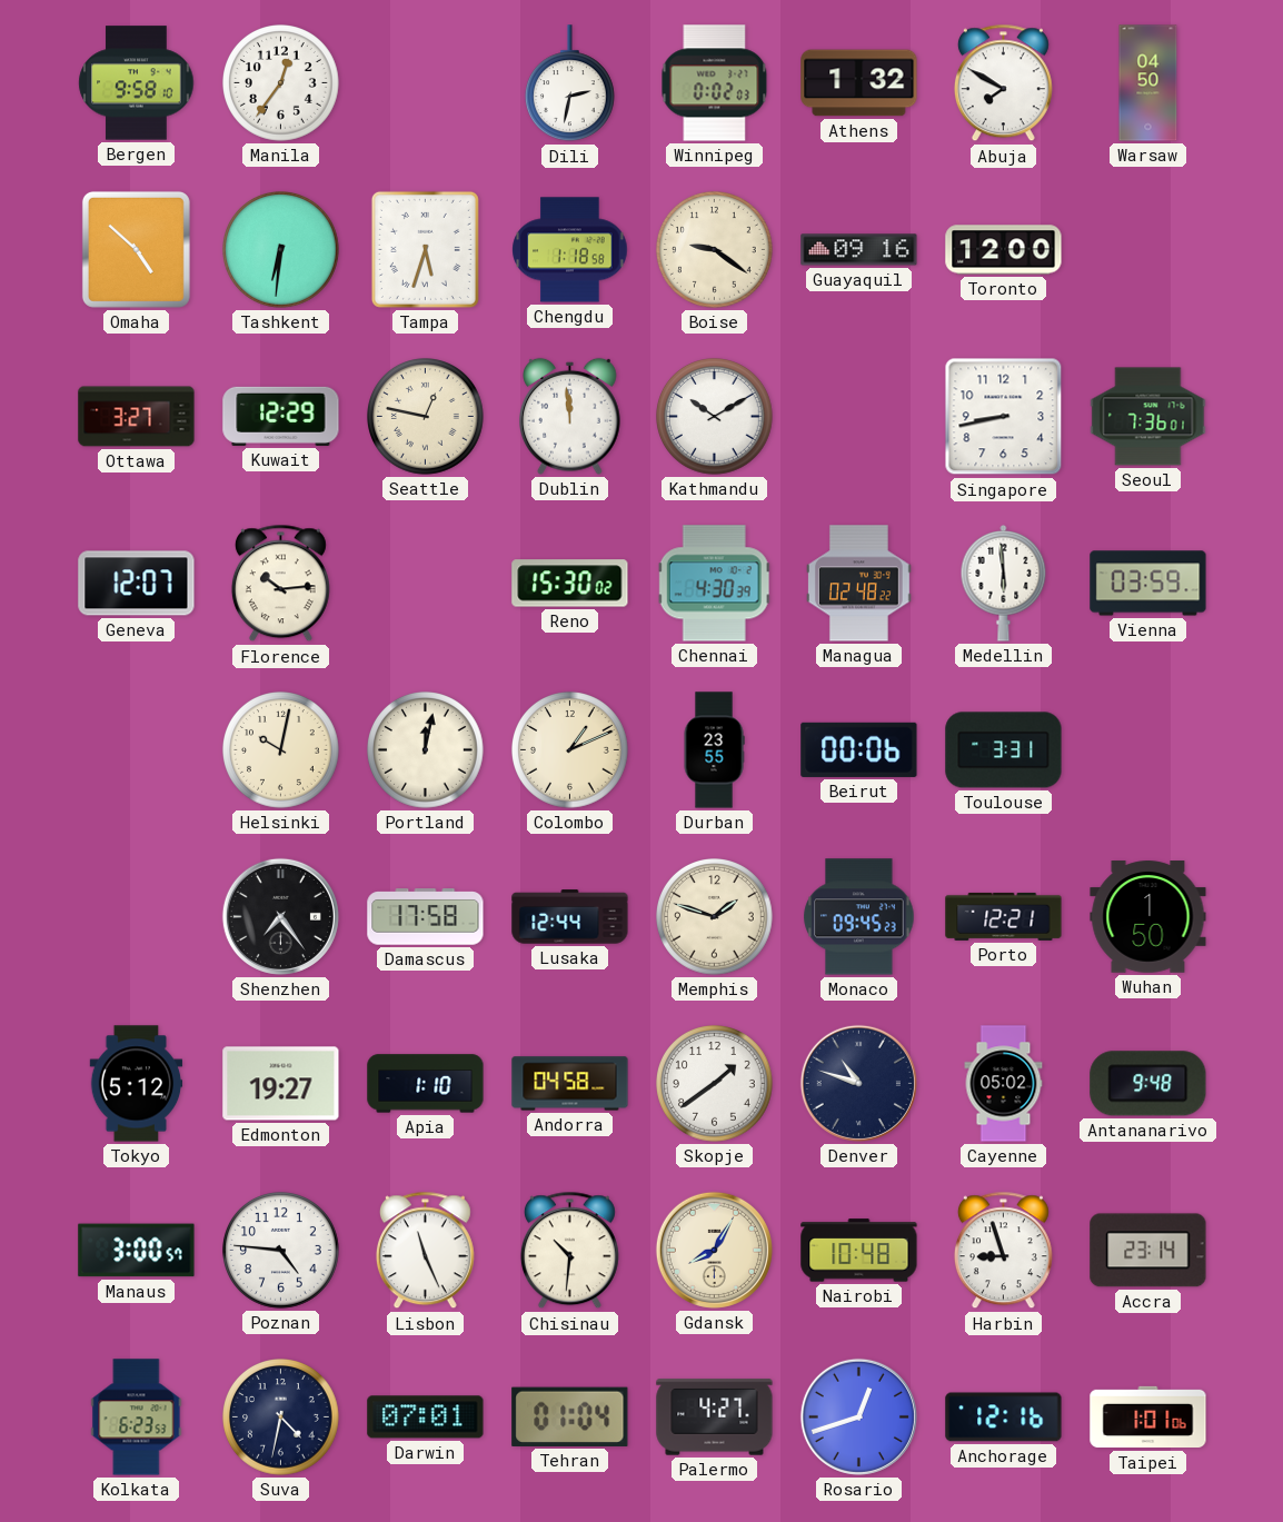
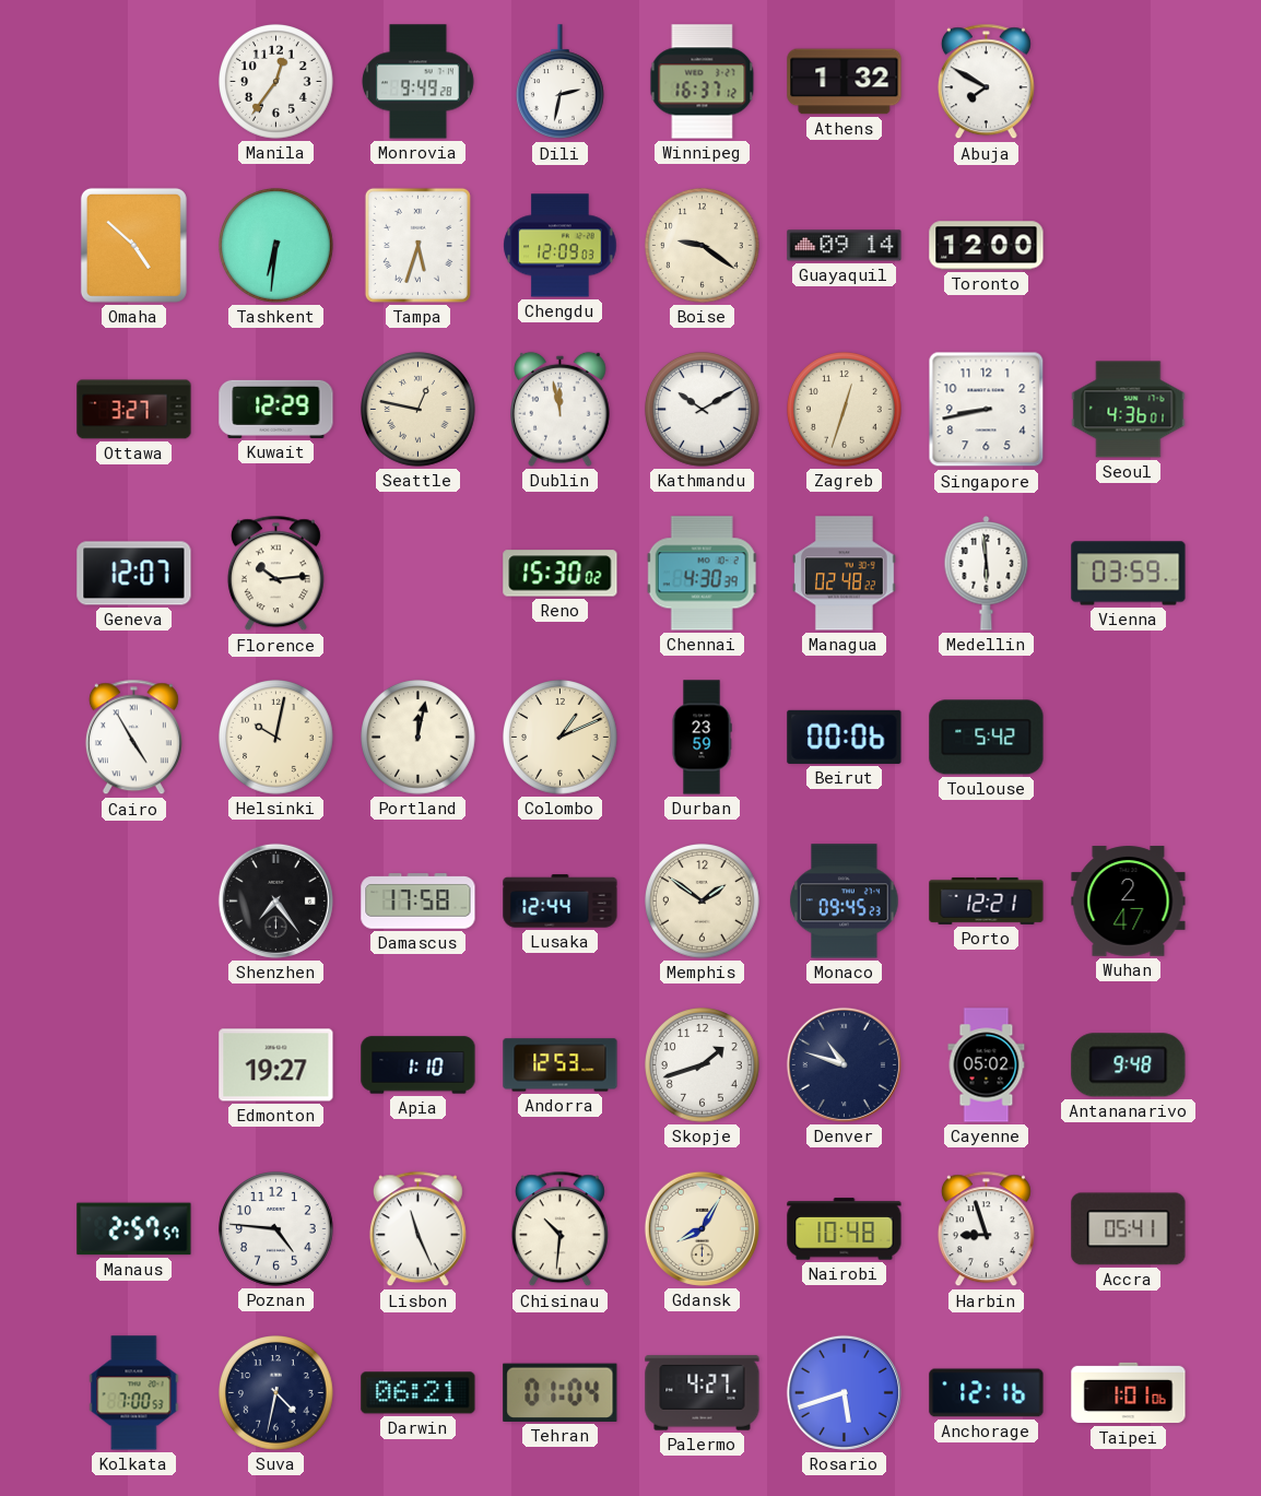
Bergen: 9:58 -> none (137, 83)
Monrovia: none -> 9:49 (417, 82)
Winnipeg: 0:02 -> 16:37 (703, 82)
Warsaw: 04:50 -> none (1148, 83)
Chengdu: 1:18 -> 12:09 (561, 246)
Guayaquil: 09:16 -> 09:14 (845, 246)
Dublin: 11:59 -> 11:58 (561, 409)
Zagreb: none -> 12:33 (845, 410)
Seoul: 7:36 -> 4:36 (1129, 410)
Cairo: none -> 4:55 (133, 738)
Durban: 23:55 -> 23:59 (702, 738)
Toulouse: 3:31 -> 5:42 (987, 738)
Memphis: 1:48 -> 1:51 (703, 902)
Wuhan: 1:50 -> 2:47 (1129, 902)
Tokyo: 5:12 -> none (137, 1084)
Andorra: 04:58 -> 12:53 (561, 1065)
Skopje: 1:39 -> 1:42 (703, 1065)
Manaus: 3:00 -> 2:57 (134, 1229)
Accra: 23:14 -> 05:41 (1129, 1229)
Kolkata: 6:23 -> 7:00 (134, 1393)
Darwin: 07:01 -> 06:21 (419, 1393)
Rosario: 12:42 -> 5:42 (844, 1392)
